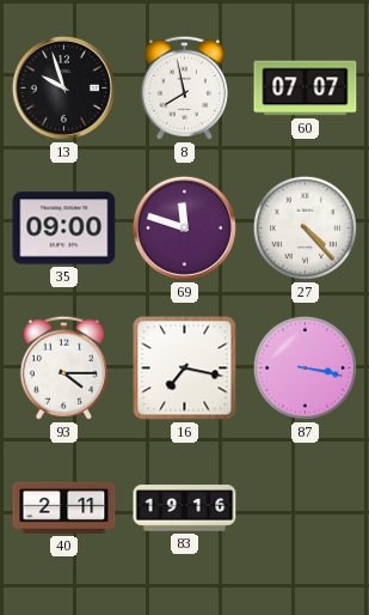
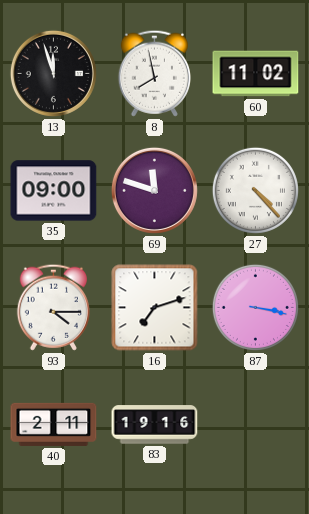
13: 9:57 -> 11:57 (53, 73)
60: 07:07 -> 11:02 (256, 74)
16: 7:17 -> 7:12 (155, 308)
